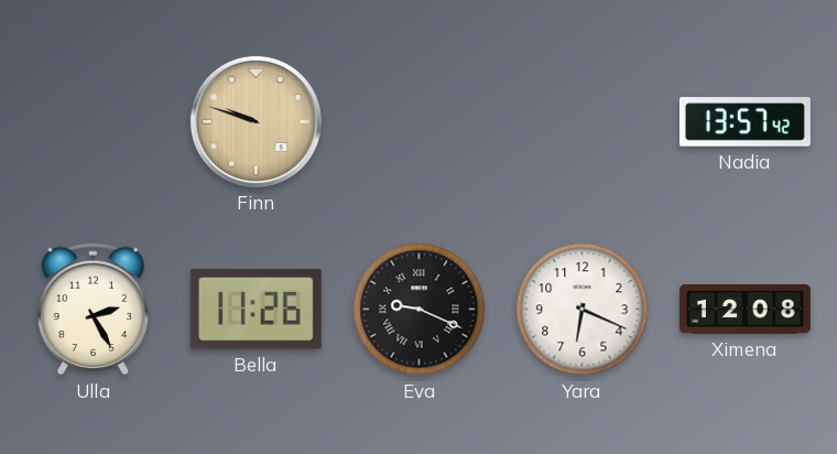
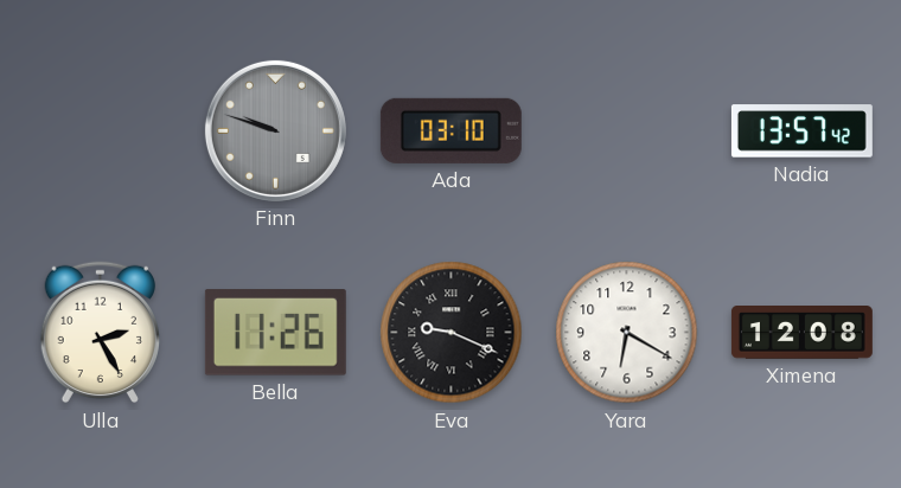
Finn dial: champagne -> grey (275, 130)
Ada: none -> 03:10 (451, 130)
Yara: 6:19 -> 6:20 (627, 333)
